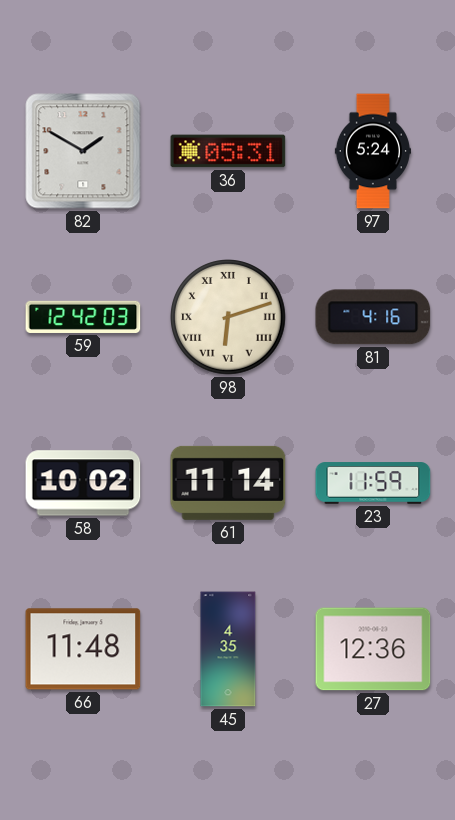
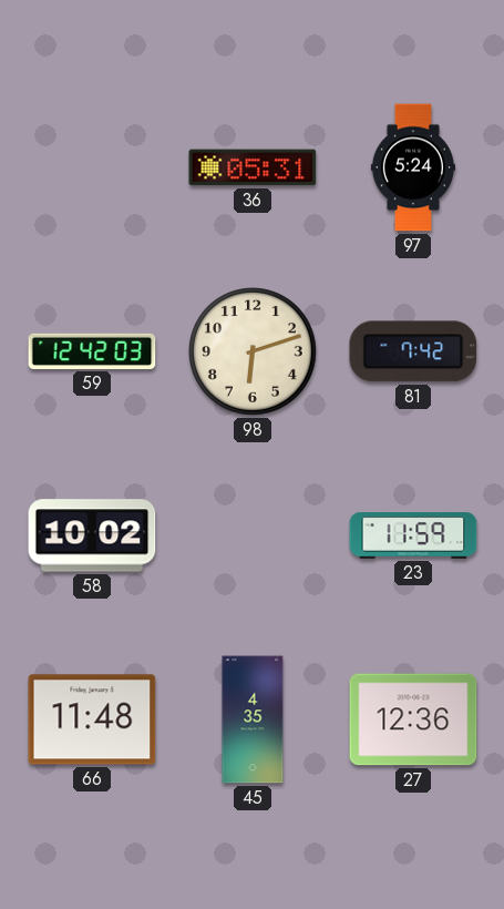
82: 1:50 -> none (83, 151)
98 numerals: Roman -> Arabic (254, 353)
81: 4:16 -> 7:42 (413, 351)
61: 11:14 -> none (228, 483)
